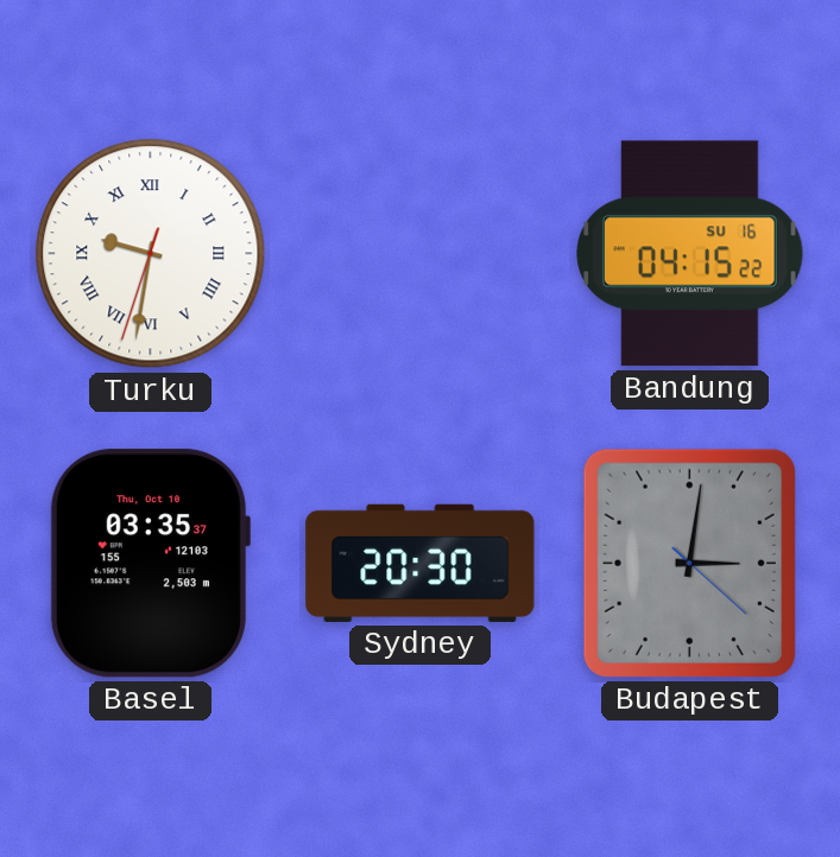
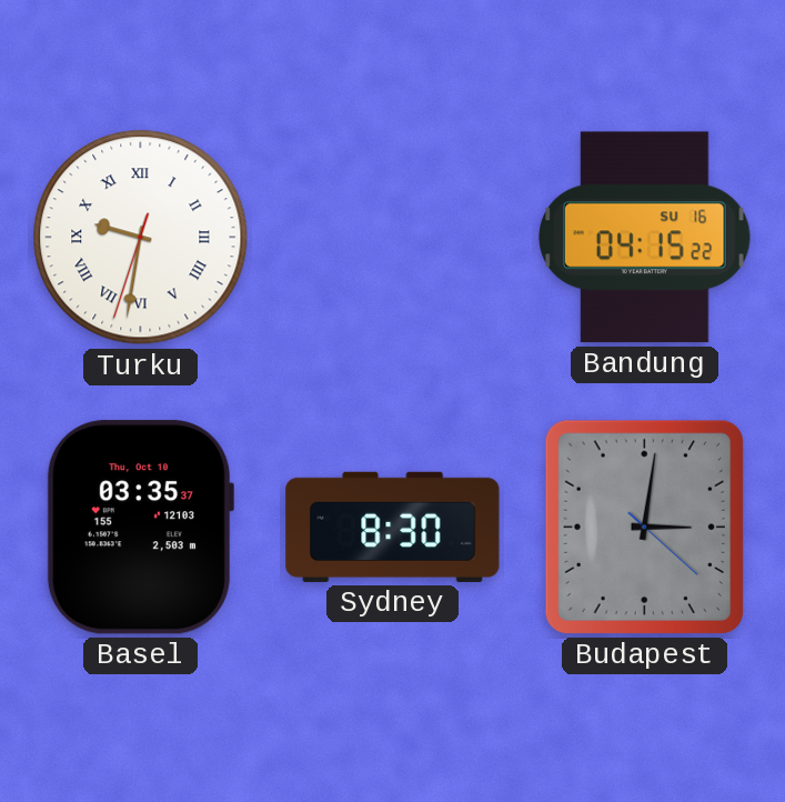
Sydney: 20:30 -> 8:30 (393, 527)
